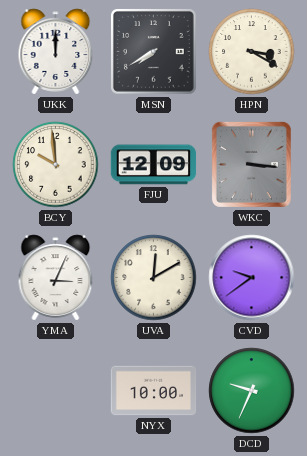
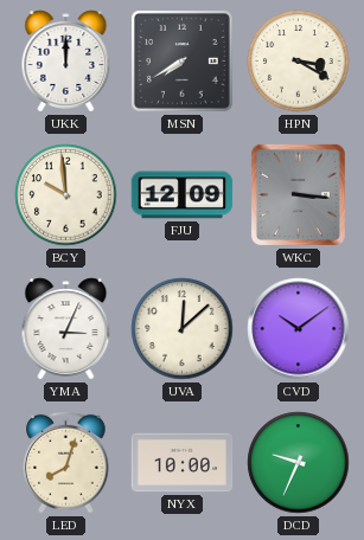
UVA: 12:10 -> 12:08 (183, 329)
CVD: 9:39 -> 10:09 (299, 329)
LED: none -> 8:03 (66, 462)
